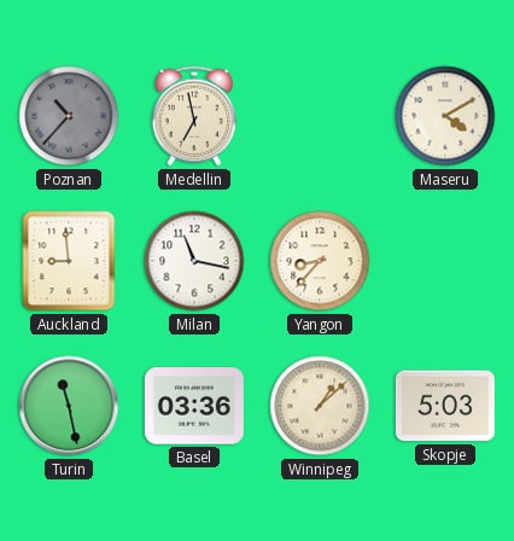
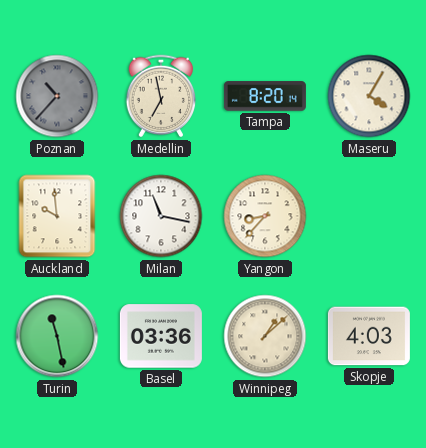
Tampa: none -> 8:20 (265, 96)
Maseru: 4:10 -> 4:05 (369, 96)
Auckland: 8:59 -> 9:59 (57, 216)
Skopje: 5:03 -> 4:03 (369, 336)
